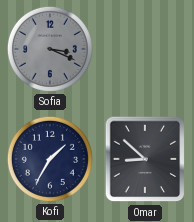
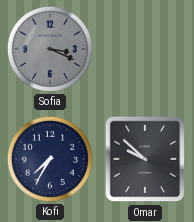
Kofi: 1:35 -> 7:35 (50, 159)
Omar: 8:52 -> 9:52 (145, 159)
